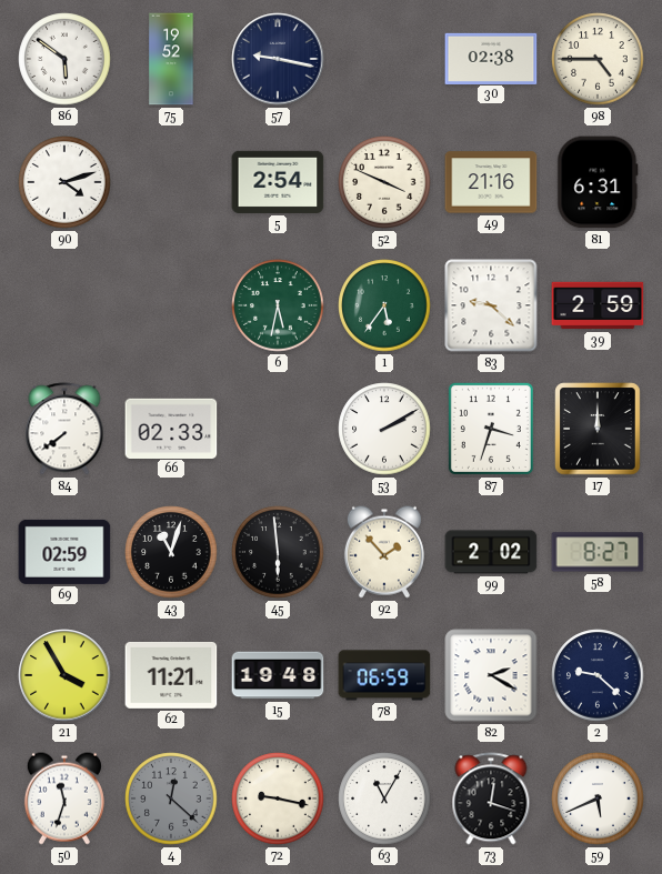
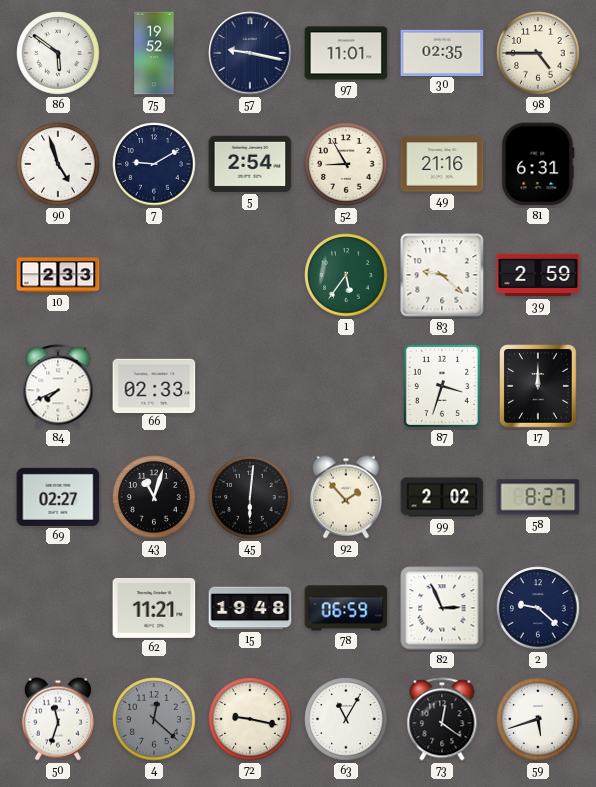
97: none -> 11:01 (346, 53)
30: 02:38 -> 02:35 (442, 52)
90: 4:12 -> 4:57 (58, 164)
7: none -> 9:10 (154, 164)
52: 3:49 -> 8:55 (346, 164)
10: none -> 2:33 (58, 275)
6: 5:32 -> none (278, 305)
84: 7:39 -> 7:41 (58, 386)
53: 2:10 -> none (384, 429)
69: 02:59 -> 02:27 (58, 497)
45: 5:59 -> 6:01 (250, 497)
21: 3:55 -> none (64, 675)
82: 2:20 -> 2:56 (442, 608)
73: 12:18 -> 12:21 (442, 719)
59: 5:41 -> 5:42 (538, 719)
